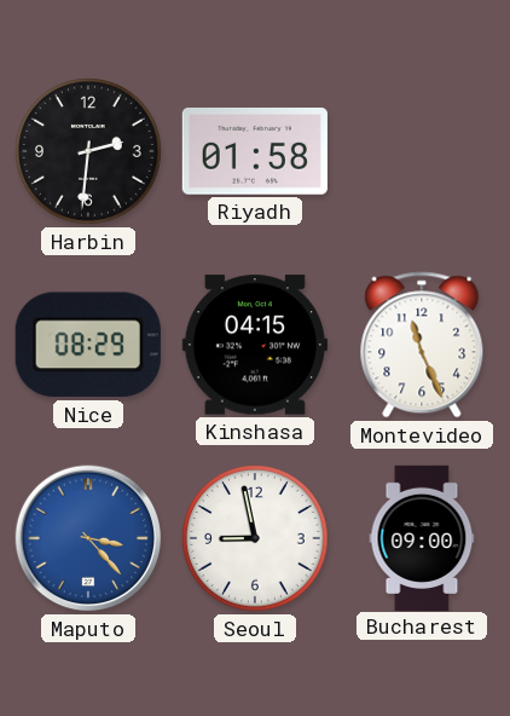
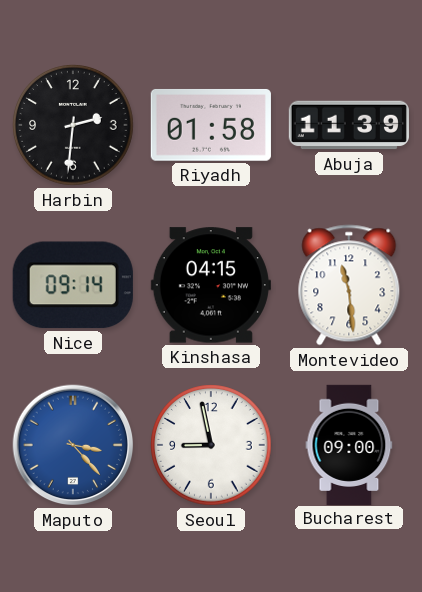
Abuja: none -> 11:39 (349, 125)
Nice: 08:29 -> 09:14 (73, 285)
Montevideo: 11:26 -> 11:29 (349, 285)
